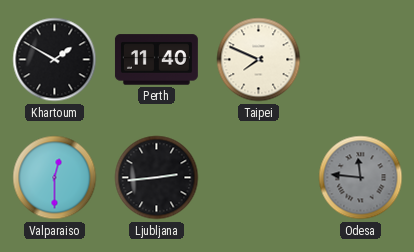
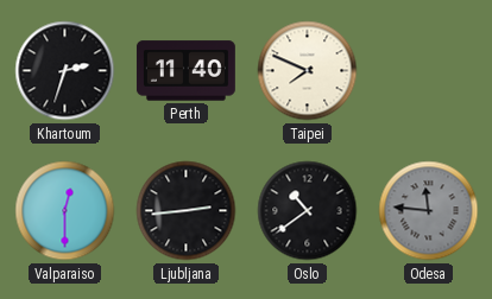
Khartoum: 1:50 -> 2:33 (65, 71)
Oslo: none -> 10:39 (308, 211)
